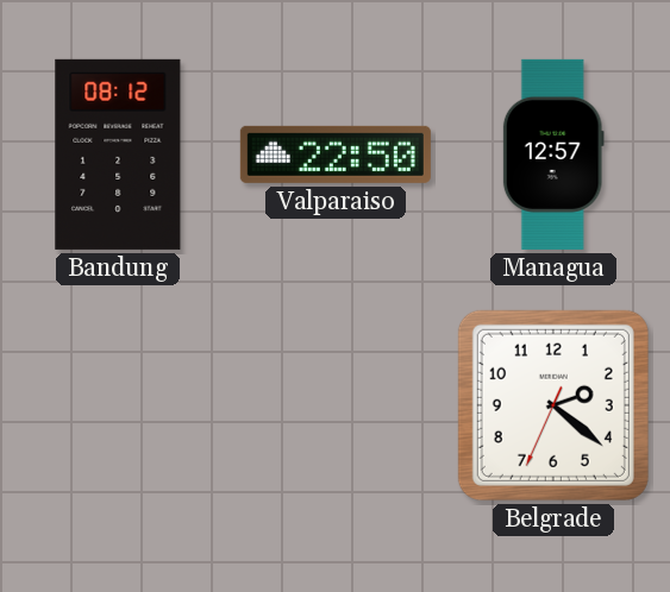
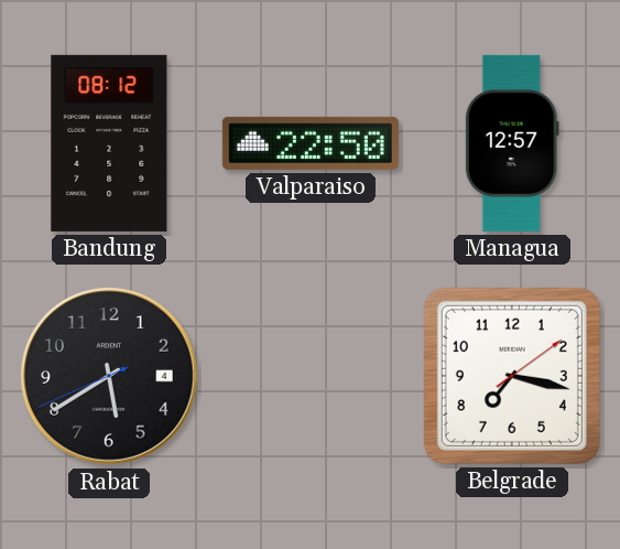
Rabat: none -> 5:39 (110, 377)
Belgrade: 2:21 -> 7:17 (512, 376)
